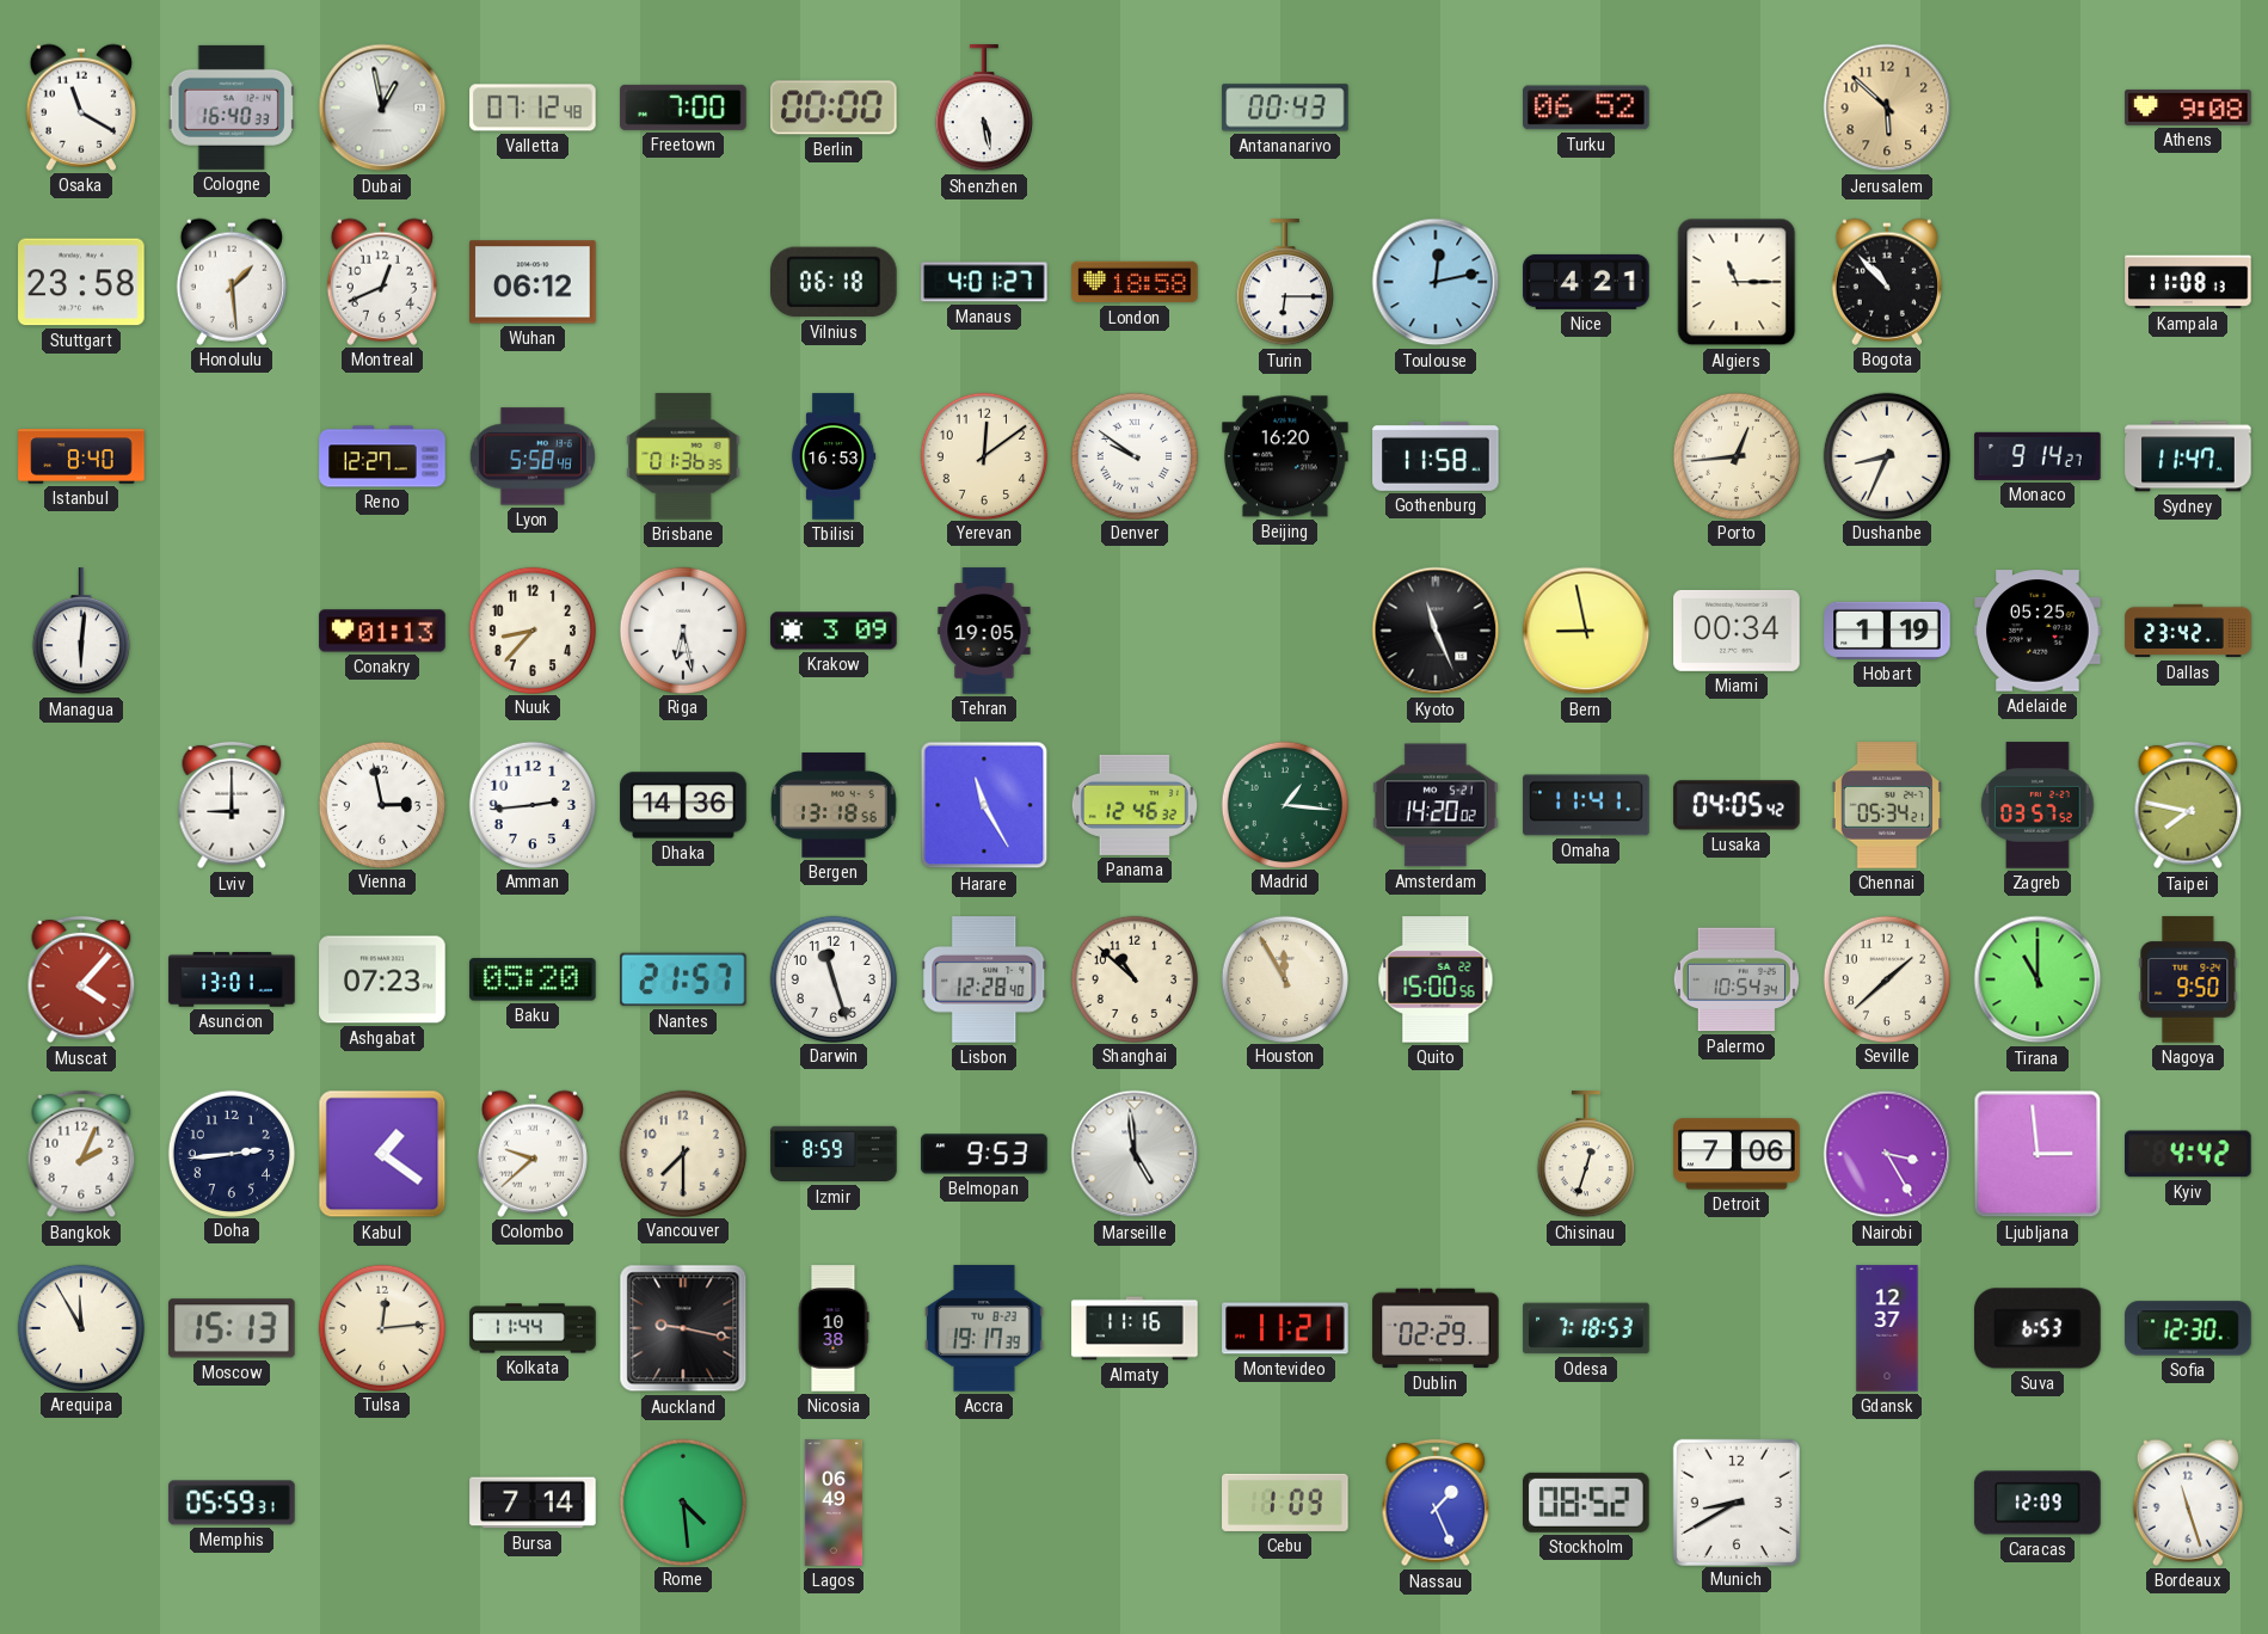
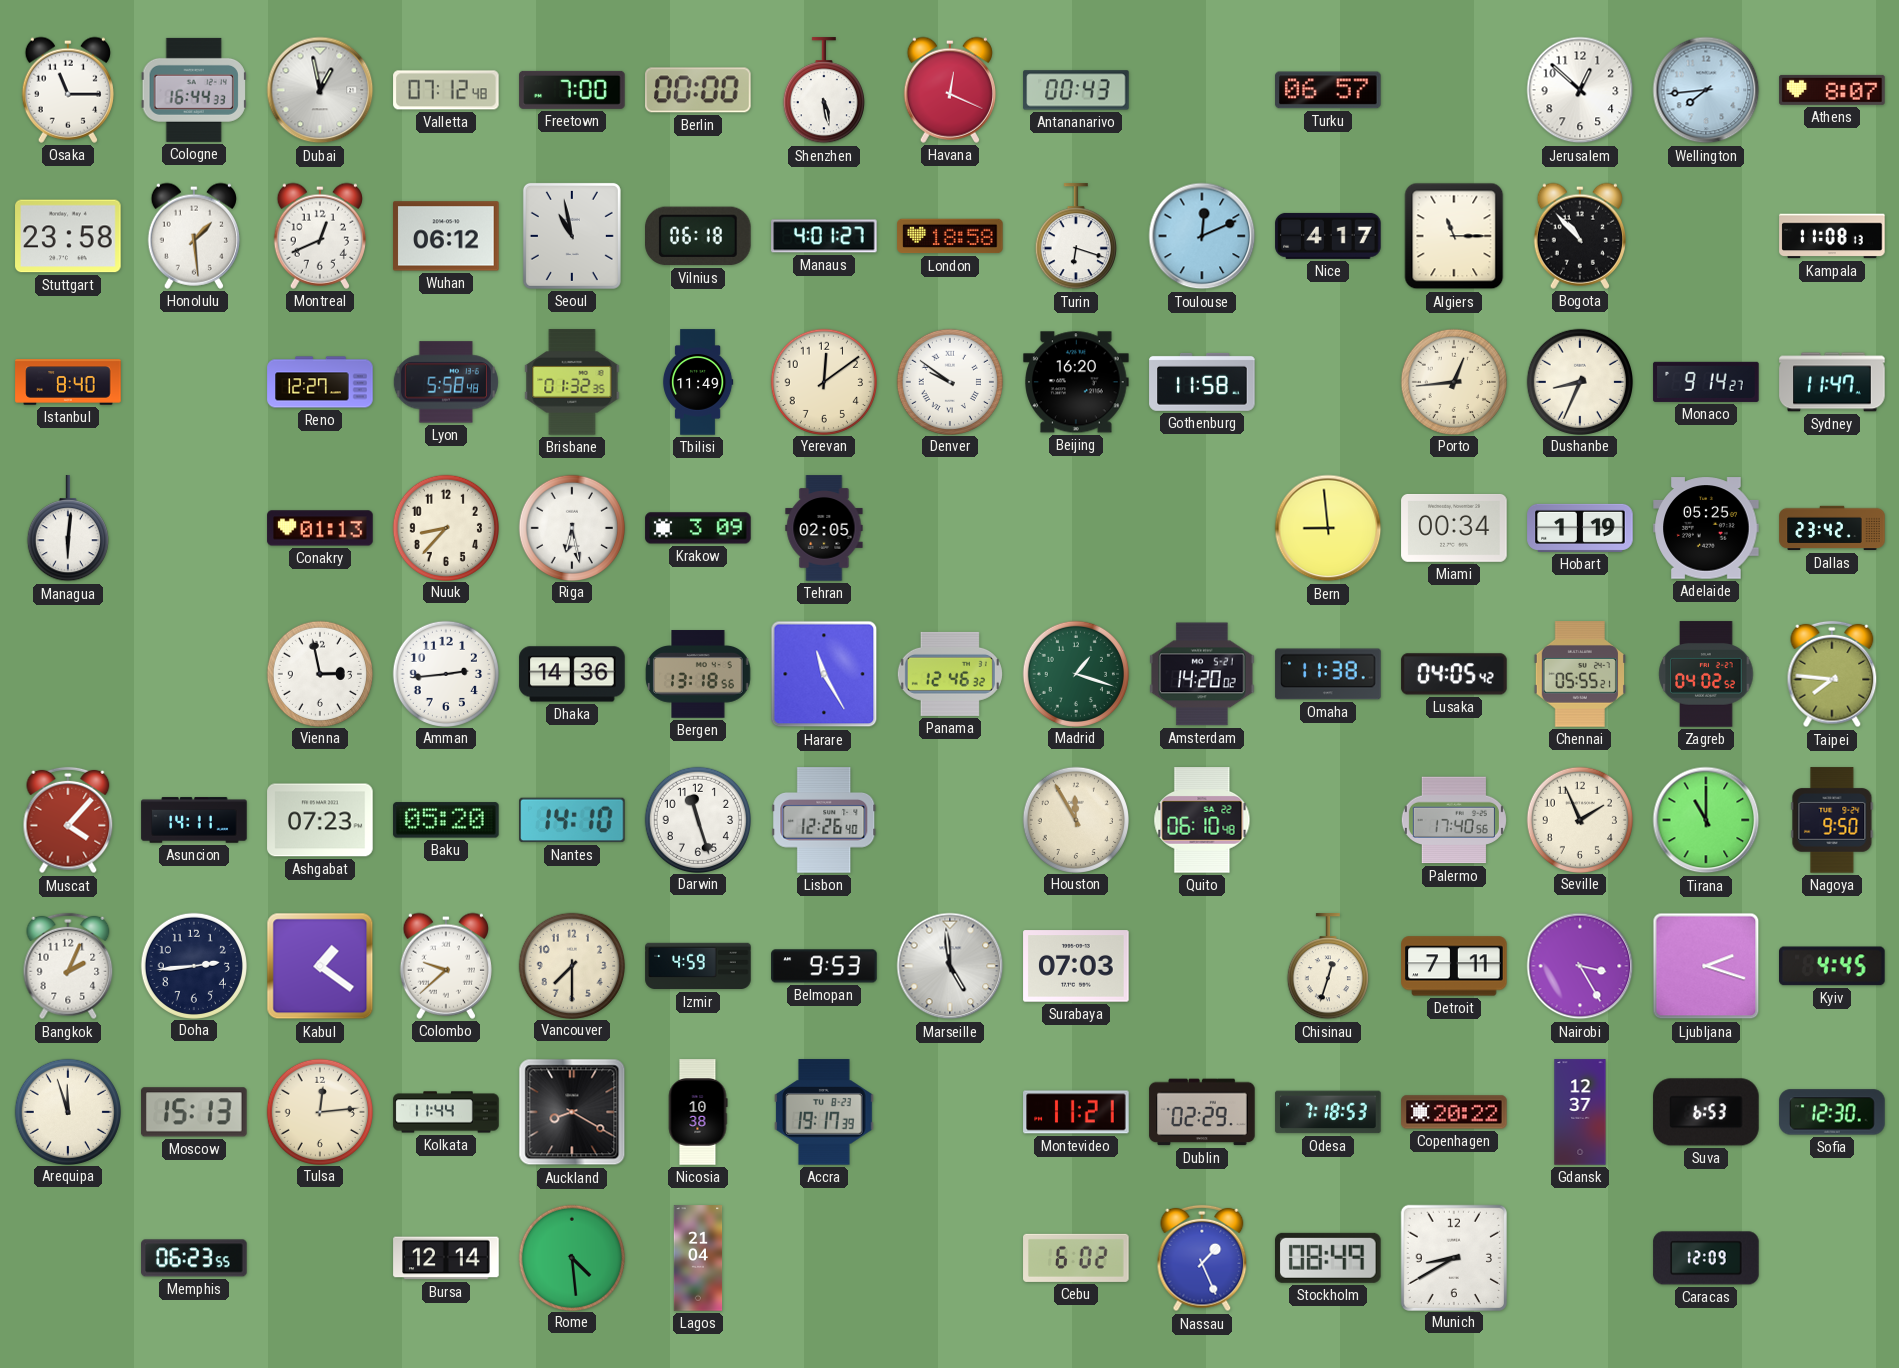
Osaka: 11:20 -> 11:15 (68, 90)
Cologne: 16:40 -> 16:44 (194, 90)
Havana: none -> 12:19 (950, 90)
Turku: 06:52 -> 06:57 (1328, 90)
Jerusalem: 5:52 -> 12:52 (1580, 90)
Jerusalem dial: champagne -> white (1580, 90)
Wellington: none -> 7:44 (1706, 90)
Athens: 9:08 -> 8:07 (1832, 90)
Seoul: none -> 10:58 (572, 236)
Turin: 6:15 -> 6:18 (1076, 237)
Toulouse: 12:13 -> 12:11 (1202, 236)
Nice: 4:21 -> 4:17 (1328, 236)
Brisbane: 01:36 -> 01:32 (572, 382)
Tbilisi: 16:53 -> 11:49 (698, 382)
Tehran: 19:05 -> 02:05 (824, 528)
Kyoto: 11:26 -> none (1436, 631)
Bern: 8:58 -> 8:59 (1328, 528)
Lviv: 9:00 -> none (232, 805)
Madrid: 1:16 -> 1:18 (1075, 673)
Omaha: 11:41 -> 11:38 (1328, 674)
Chennai: 05:34 -> 05:55 (1580, 674)
Zagreb: 03:57 -> 04:02 (1706, 674)
Taipei: 7:47 -> 7:46 (1832, 674)
Asuncion: 13:01 -> 14:11 (194, 820)
Nantes: 21:57 -> 14:10 (572, 820)
Lisbon: 12:28 -> 12:26 (824, 820)
Shanghai: 10:52 -> none (1133, 978)
Quito: 15:00 -> 06:10 (1202, 820)
Palermo: 10:54 -> 17:40 (1454, 820)
Seville: 1:38 -> 1:56 (1579, 819)
Izmir: 8:59 -> 4:59 (698, 966)
Surabaya: none -> 07:03 (1076, 966)
Detroit: 7:06 -> 7:11 (1454, 966)
Ljubljana: 2:59 -> 2:18 (1706, 966)
Kyiv: 4:42 -> 4:45 (1833, 966)
Arequipa: 11:55 -> 11:57 (67, 1111)
Auckland: 9:17 -> 8:20 (572, 1112)
Almaty: 11:16 -> none (1135, 1328)
Copenhagen: none -> 20:22 (1454, 1112)
Memphis: 05:59 -> 06:23 (194, 1258)
Bursa: 7:14 -> 12:14 (446, 1258)
Lagos: 06:49 -> 21:04 (698, 1258)
Cebu: 1:09 -> 6:02 (1076, 1258)
Stockholm: 08:52 -> 08:49 (1329, 1258)
Bordeaux: 11:27 -> none (2188, 1503)
